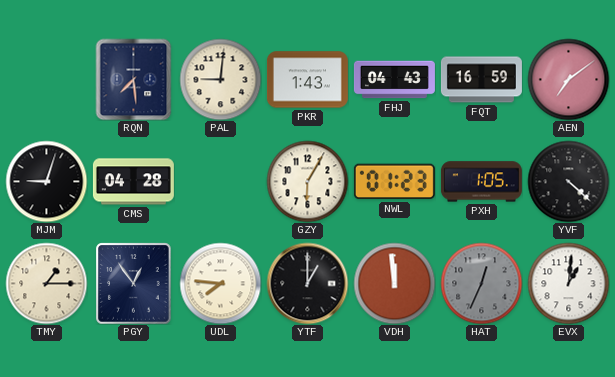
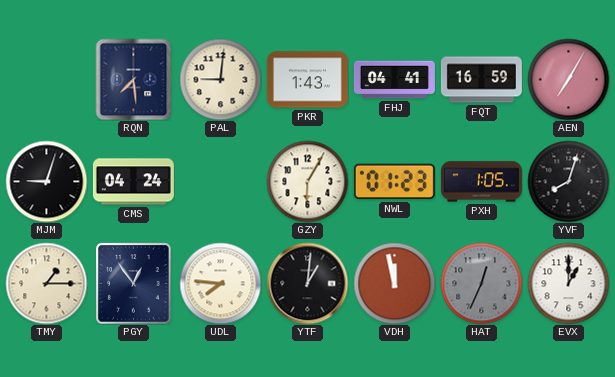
FHJ: 04:43 -> 04:41 (394, 80)
AEN: 7:09 -> 7:05 (568, 79)
CMS: 04:28 -> 04:24 (133, 182)
YVF: 4:22 -> 8:03 (568, 181)
YTF: 1:00 -> 1:01 (307, 283)
VDH: 11:59 -> 11:58 (394, 283)
EVX: 1:01 -> 1:00 (568, 283)
